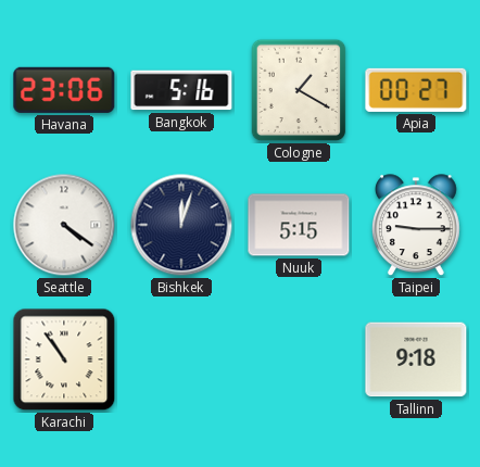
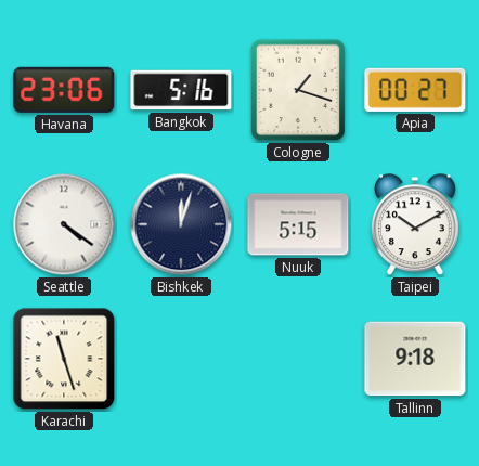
Cologne: 1:20 -> 1:18 (298, 90)
Taipei: 9:15 -> 10:10 (415, 225)
Karachi: 10:54 -> 11:27 (64, 359)
